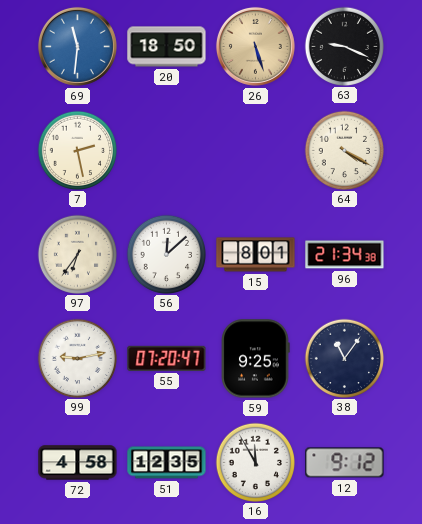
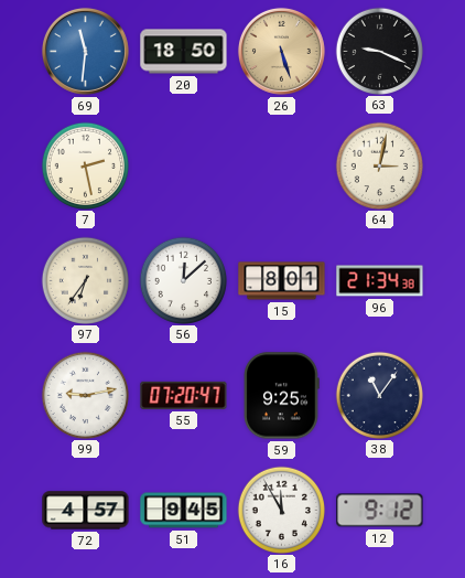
64: 4:20 -> 3:02 (379, 165)
72: 4:58 -> 4:57 (86, 511)
51: 12:35 -> 9:45 (184, 511)
